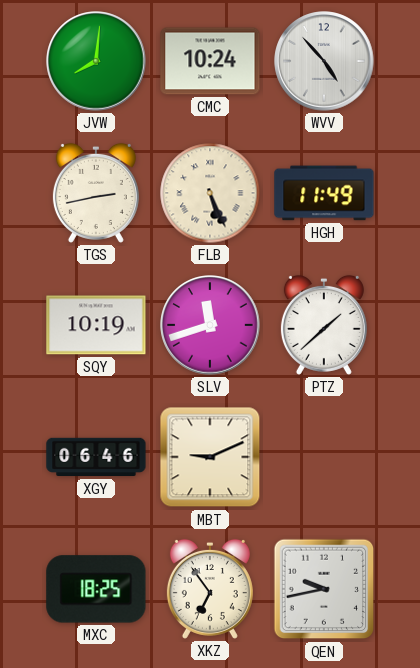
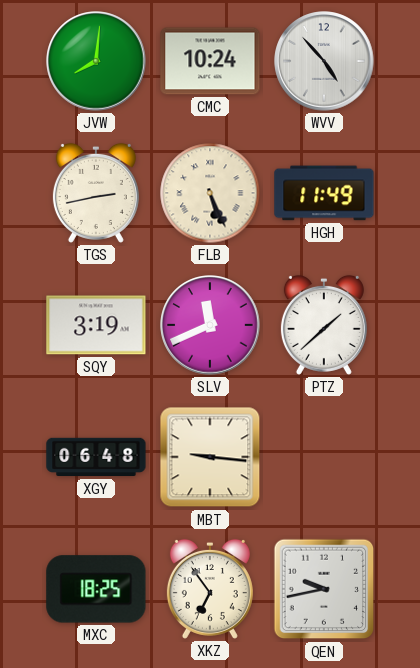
SQY: 10:19 -> 3:19 (96, 325)
SLV: 11:42 -> 11:41 (210, 325)
XGY: 06:46 -> 06:48 (96, 457)
MBT: 9:11 -> 9:16 (210, 457)
